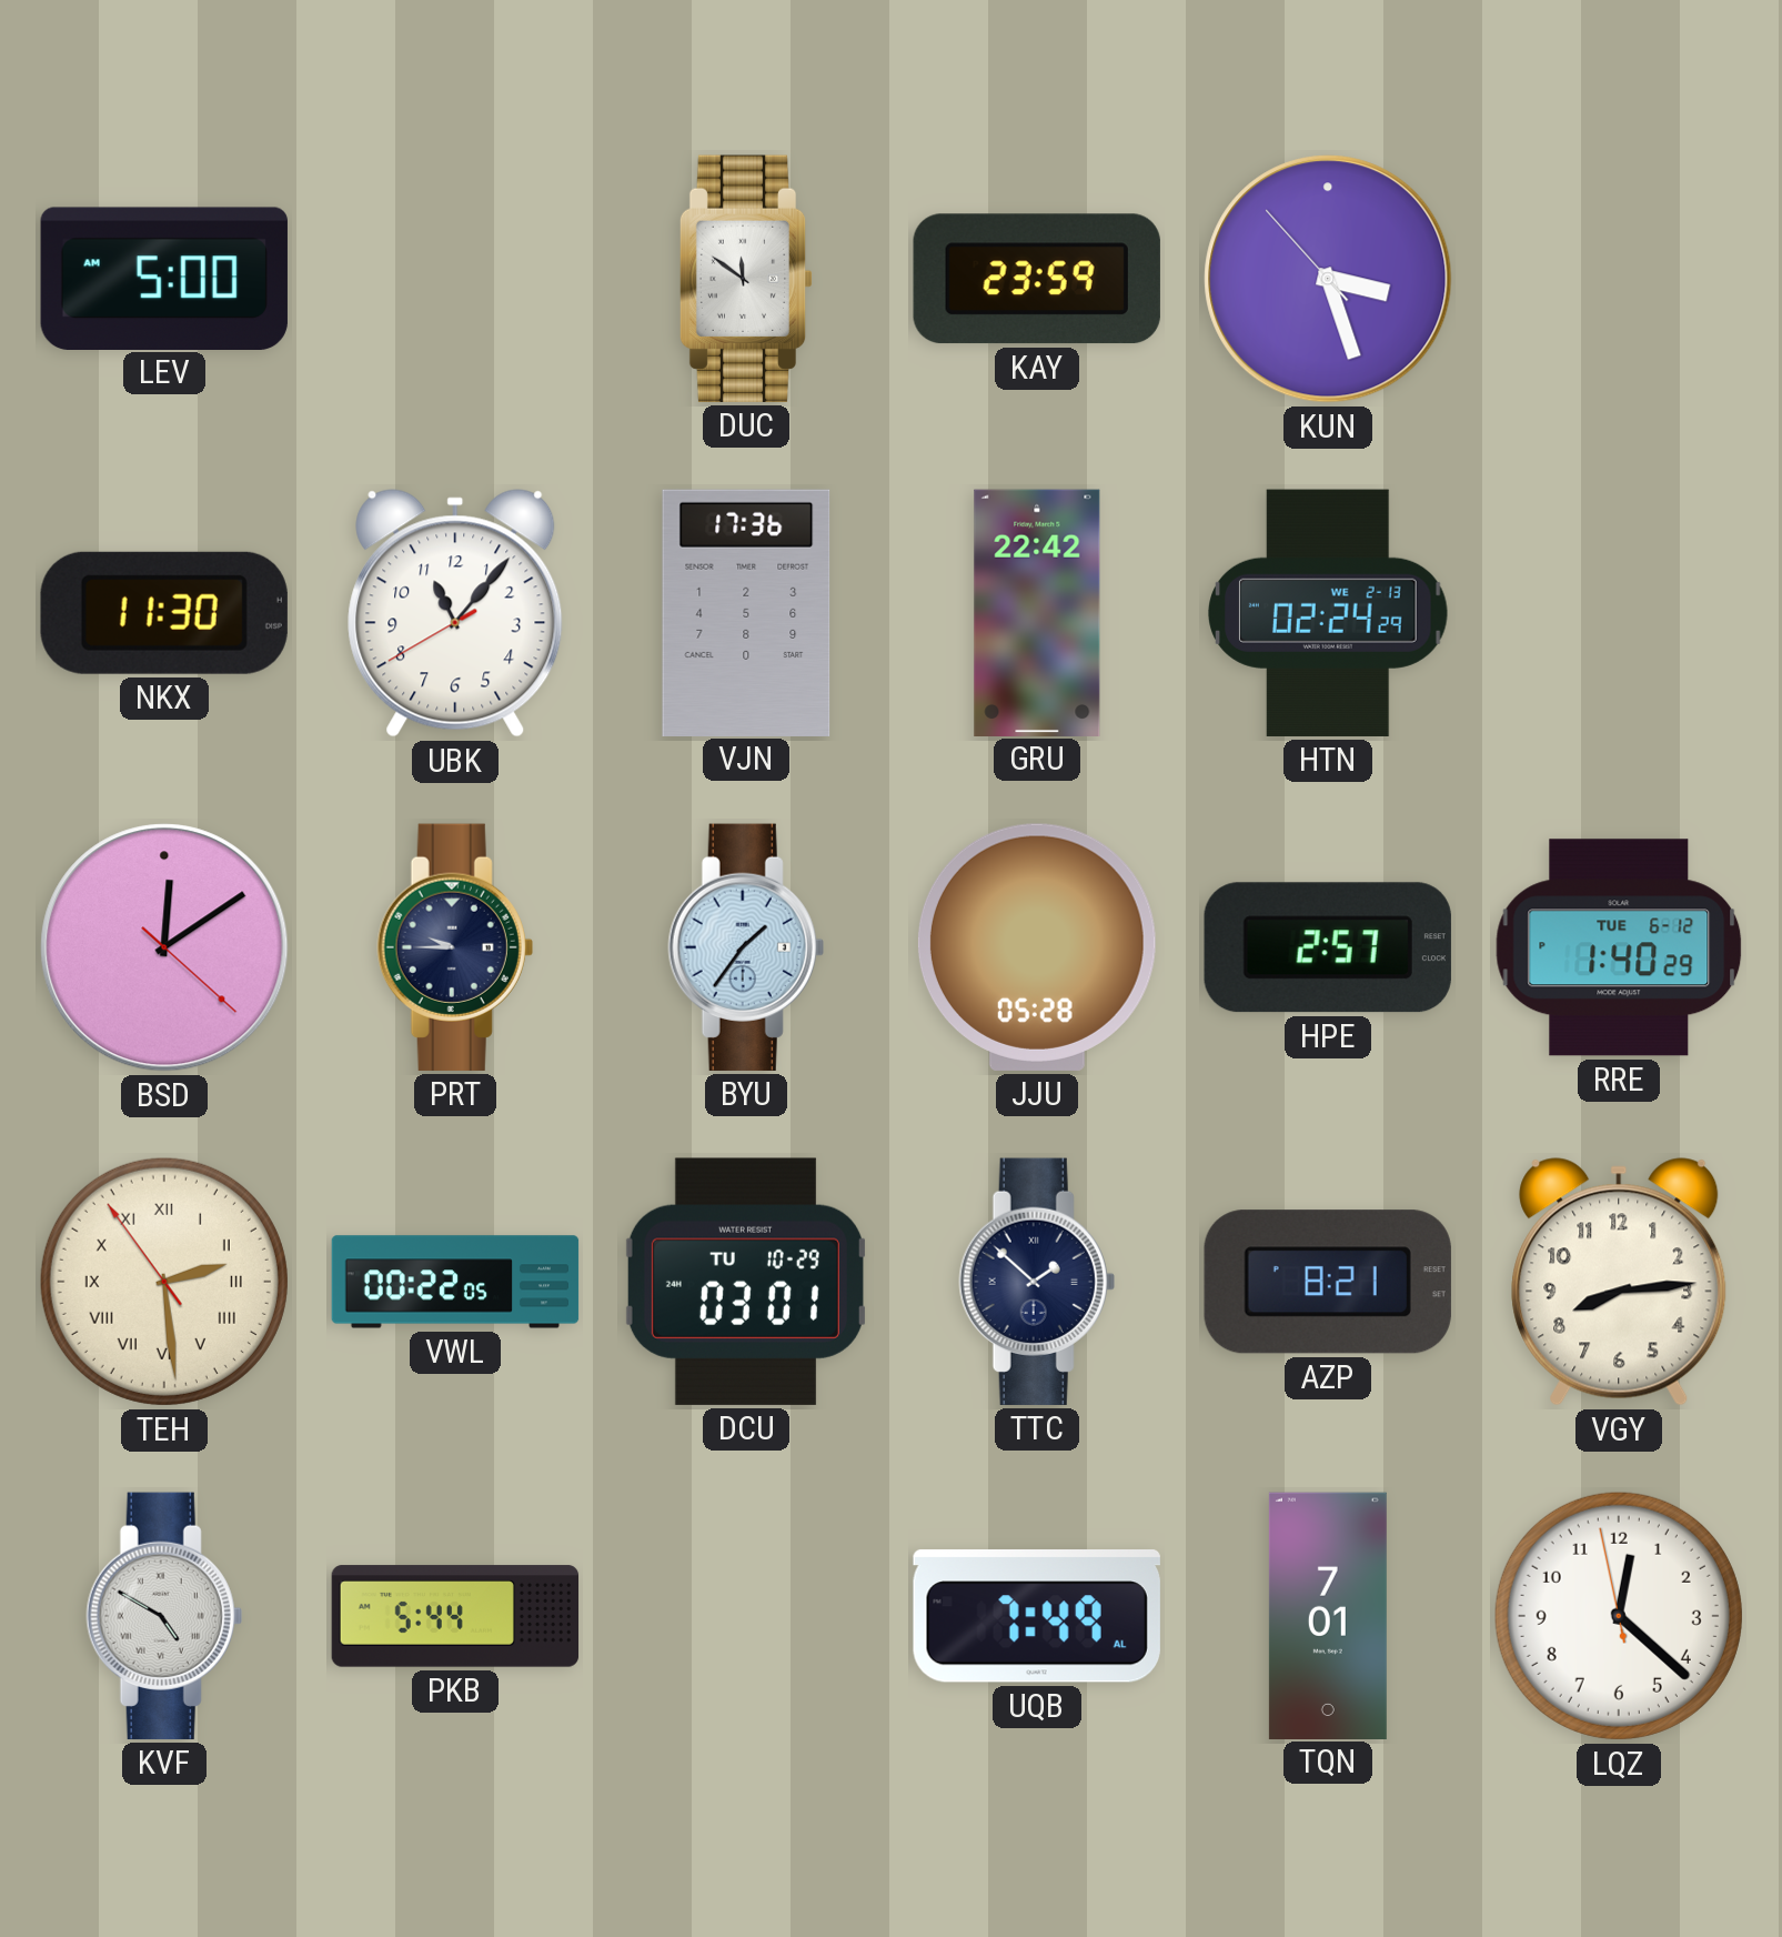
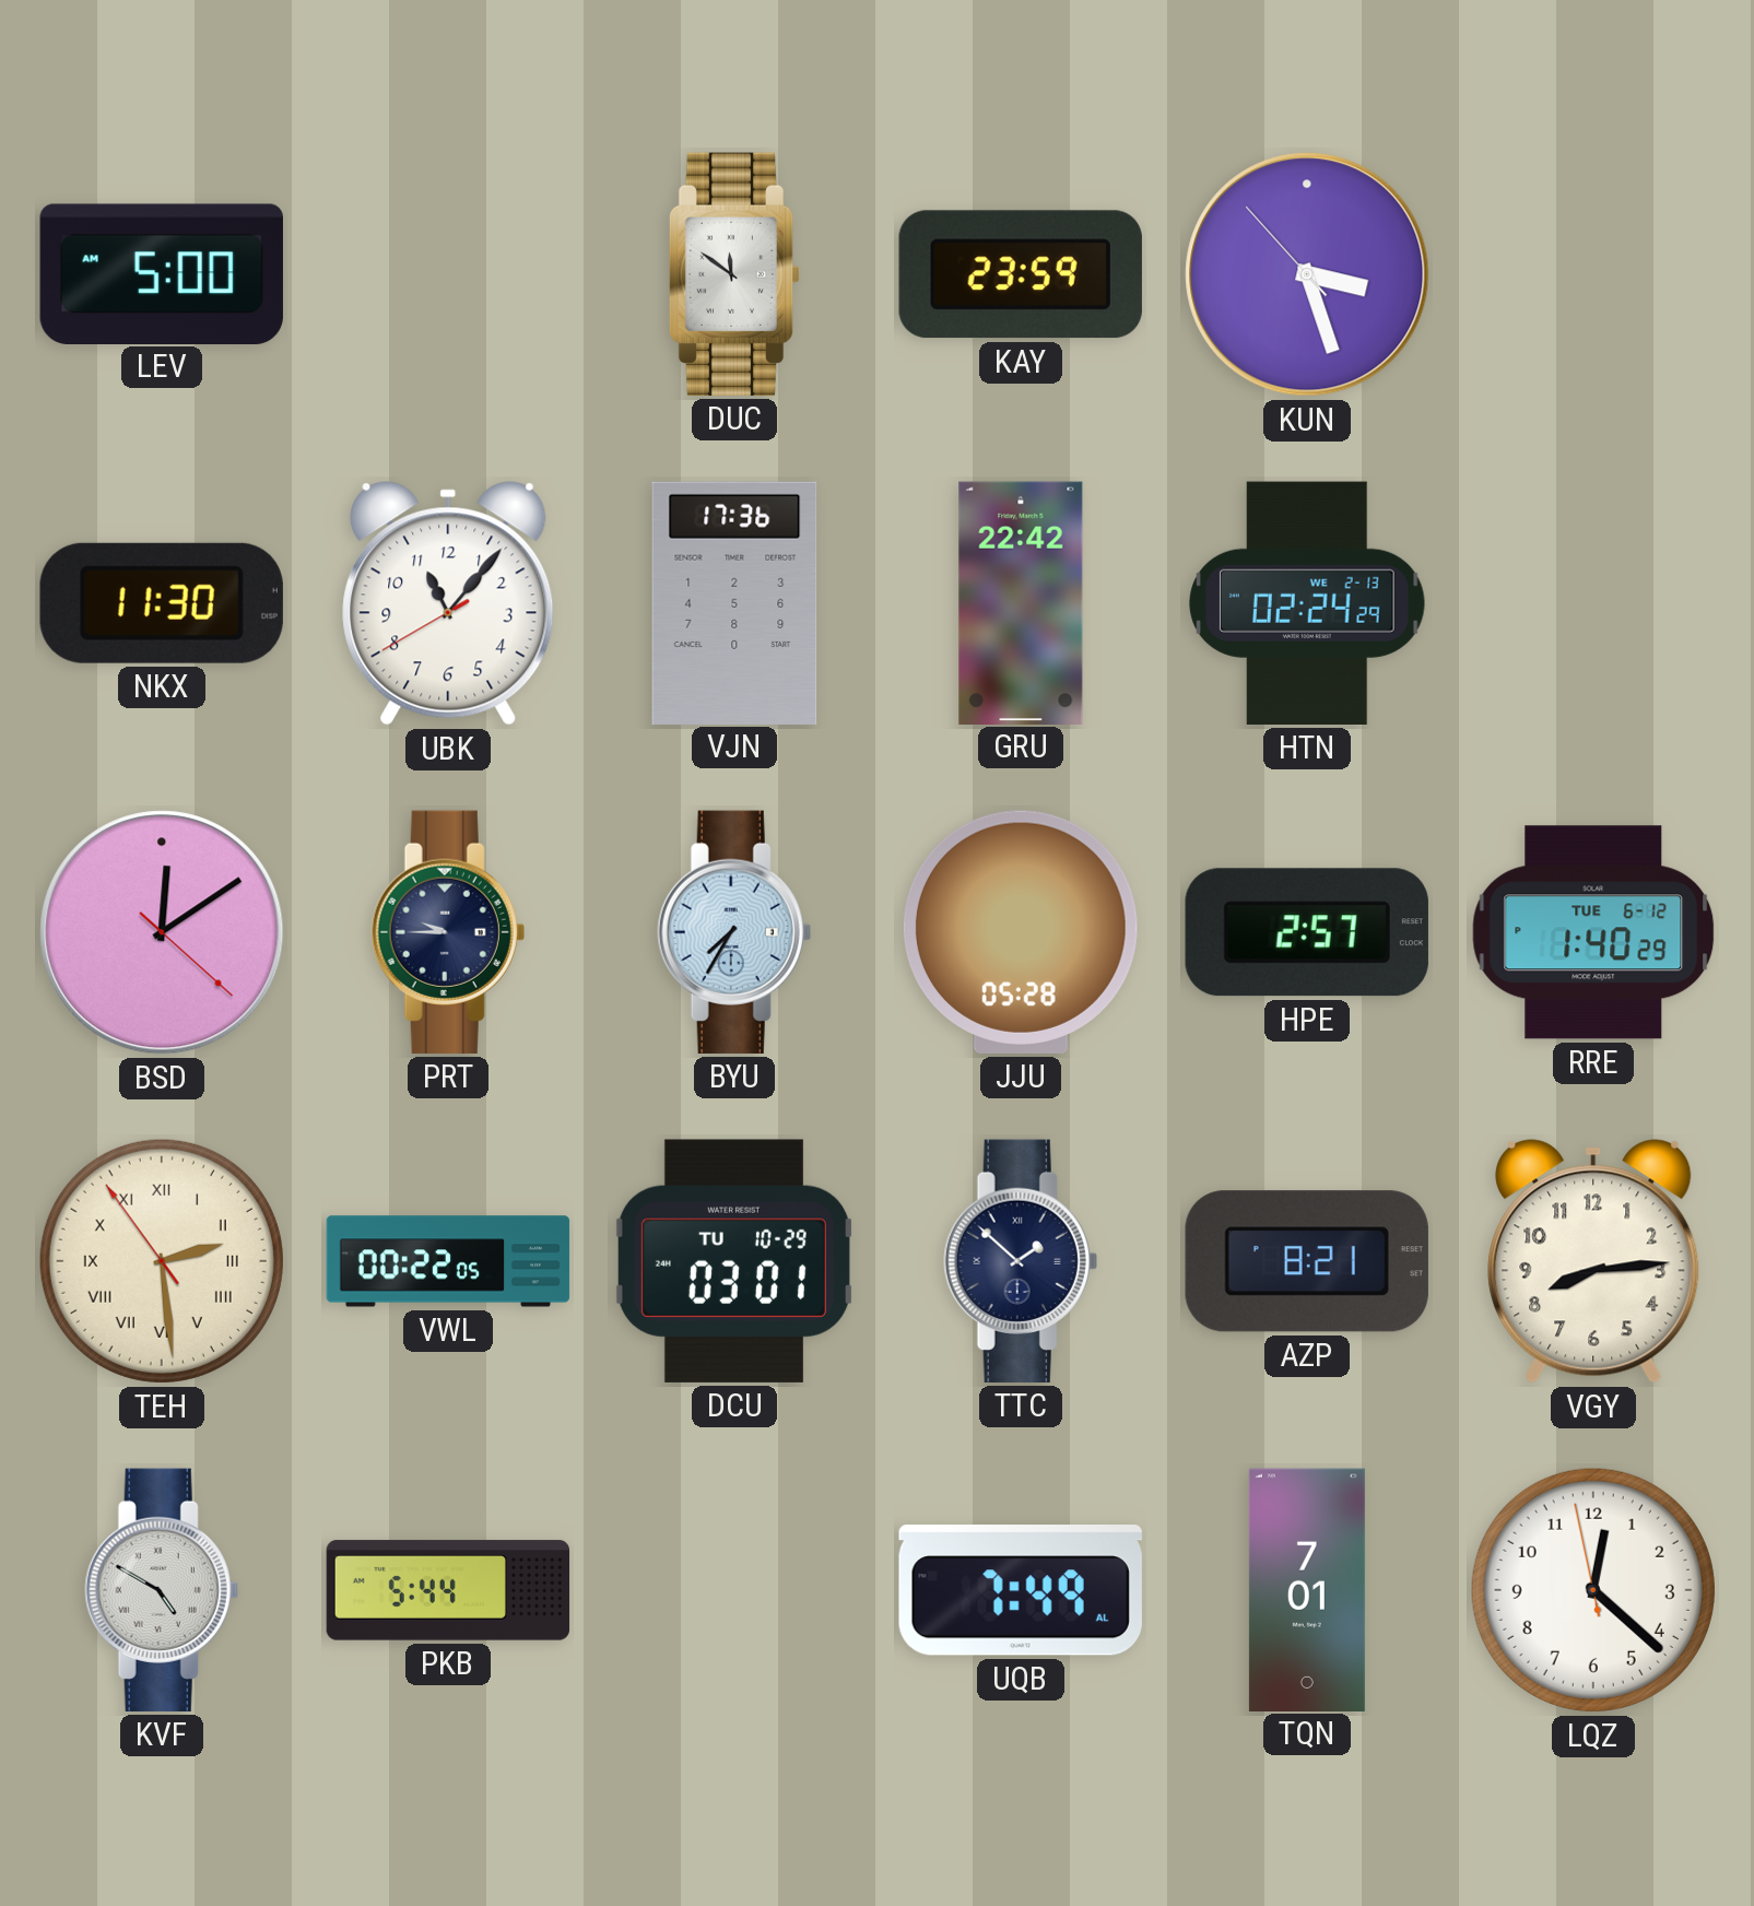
BYU: 1:36 -> 7:35 (734, 932)
